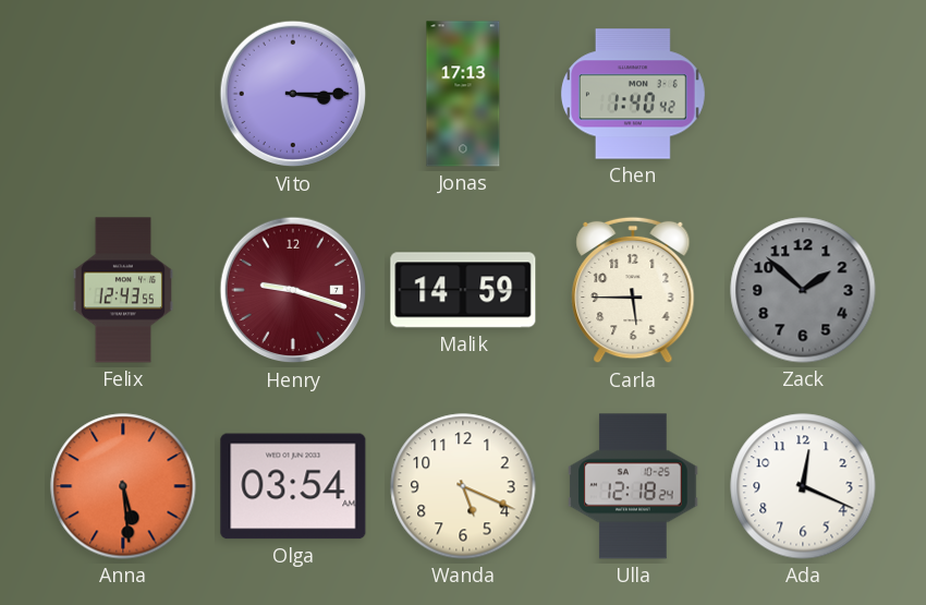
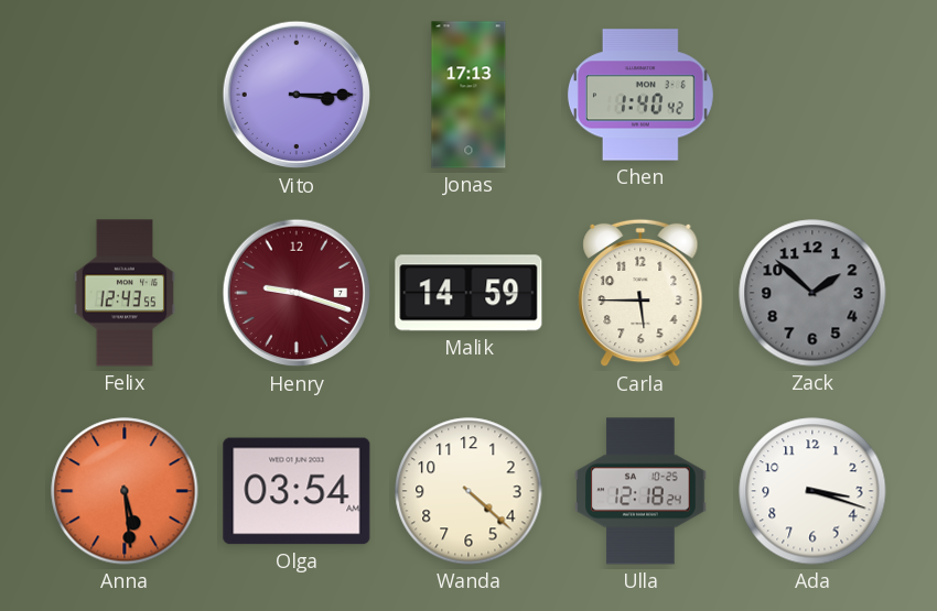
Wanda: 5:19 -> 4:22 (468, 491)
Ada: 12:19 -> 3:18 (812, 491)
